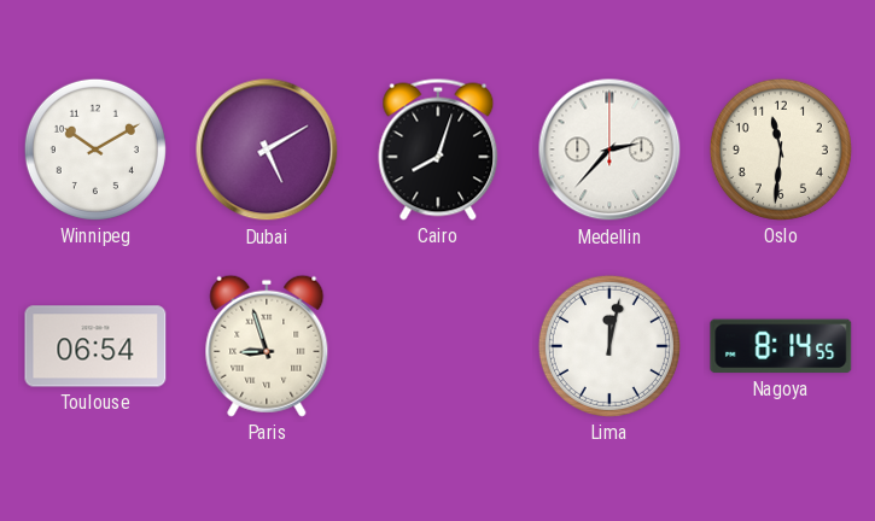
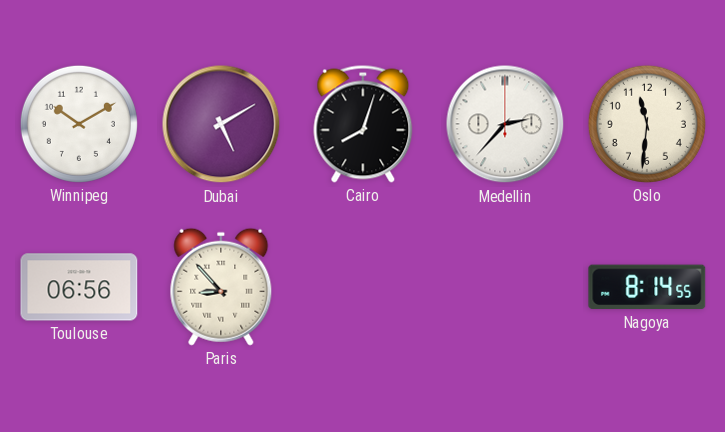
Toulouse: 06:54 -> 06:56 (79, 287)
Paris: 8:57 -> 8:53 (221, 287)
Lima: 12:02 -> none (609, 346)
